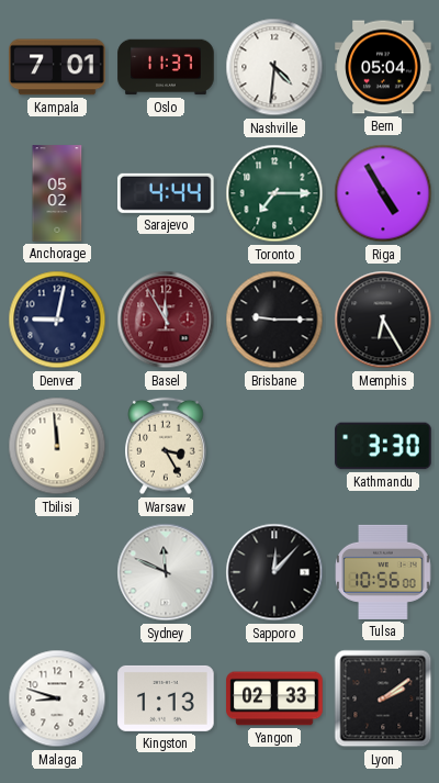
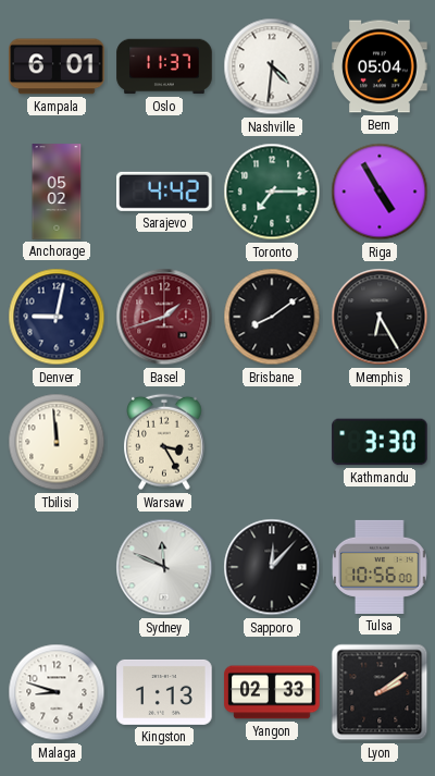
Kampala: 7:01 -> 6:01 (57, 66)
Sarajevo: 4:44 -> 4:42 (165, 192)
Basel: 11:55 -> 1:42 (164, 317)
Brisbane: 9:15 -> 8:09 (272, 317)
